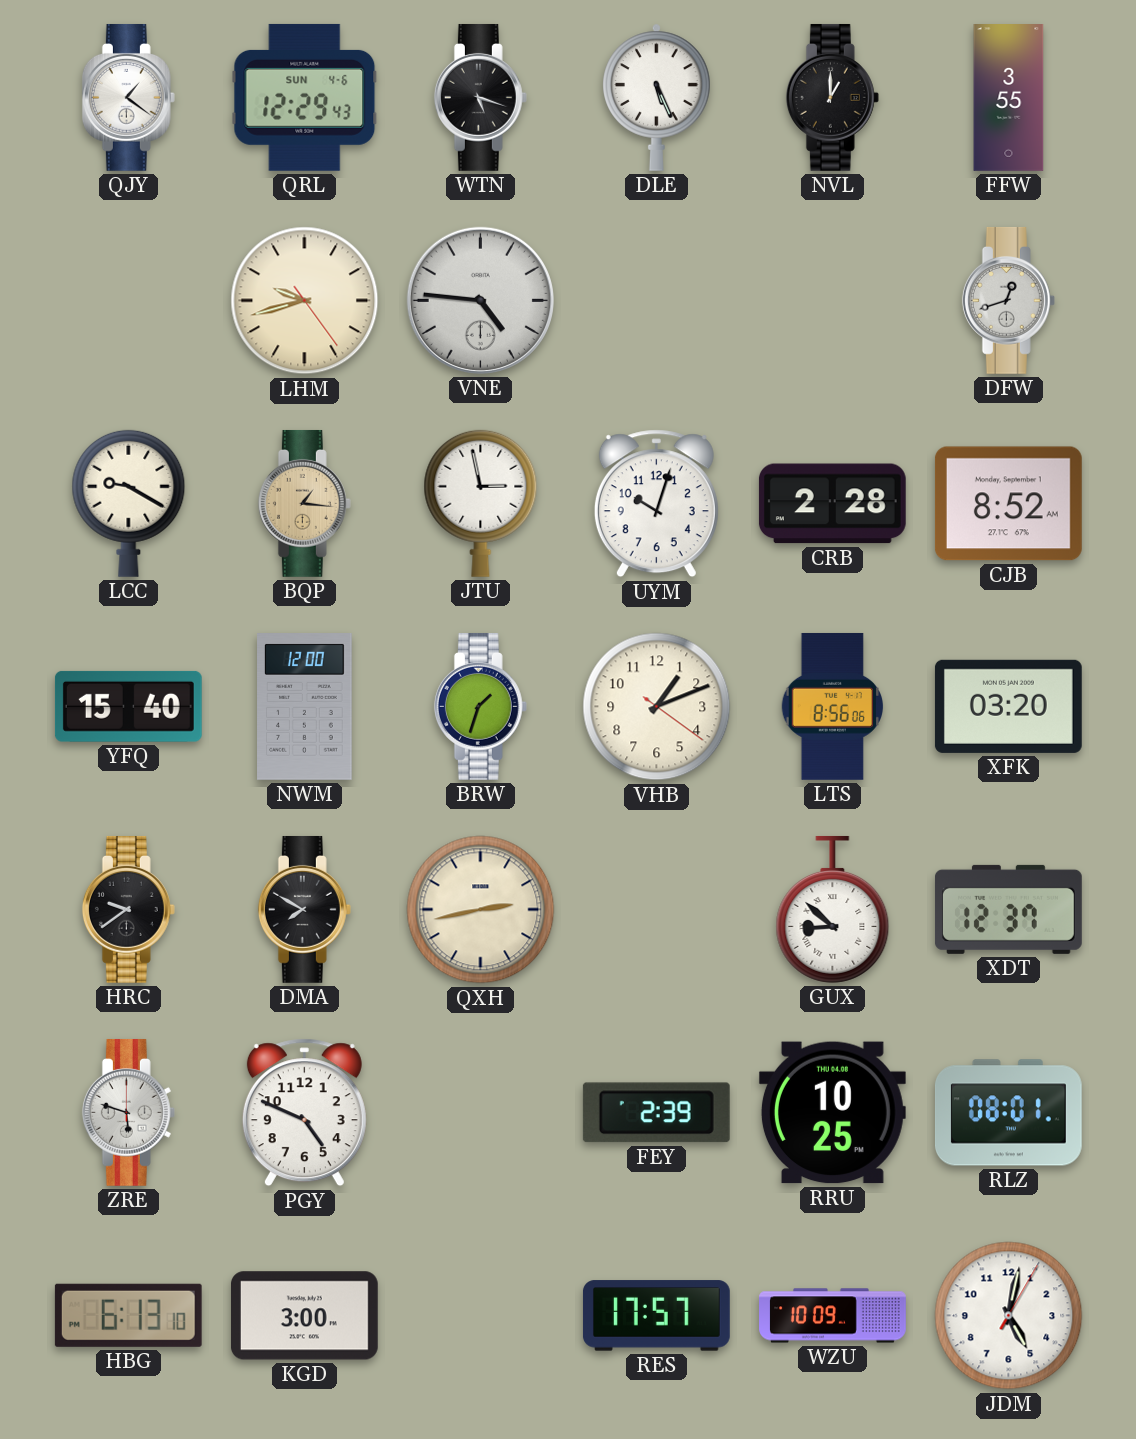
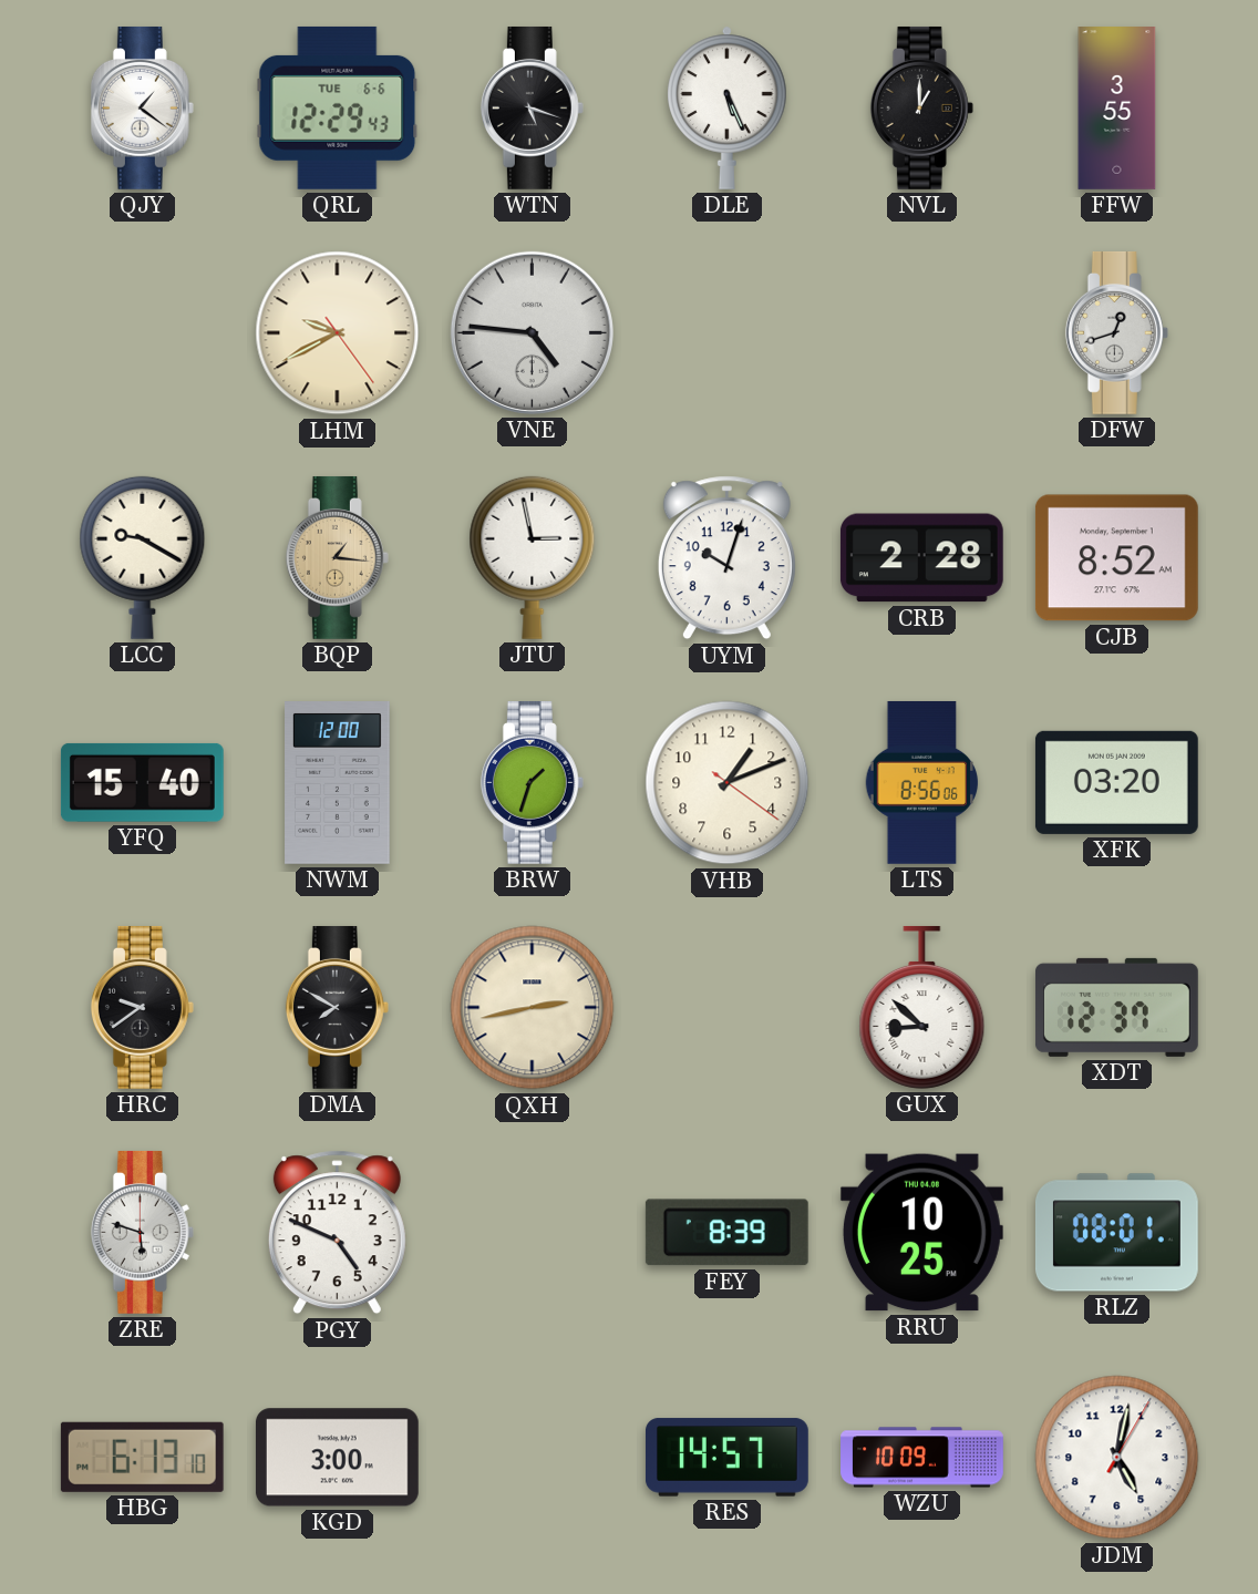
QRL date: SUN 4-6 -> TUE 6-6 (338, 107)
LHM: 9:42 -> 9:40 (338, 333)
FEY: 2:39 -> 8:39 (726, 1233)
RES: 17:57 -> 14:57 (726, 1458)
